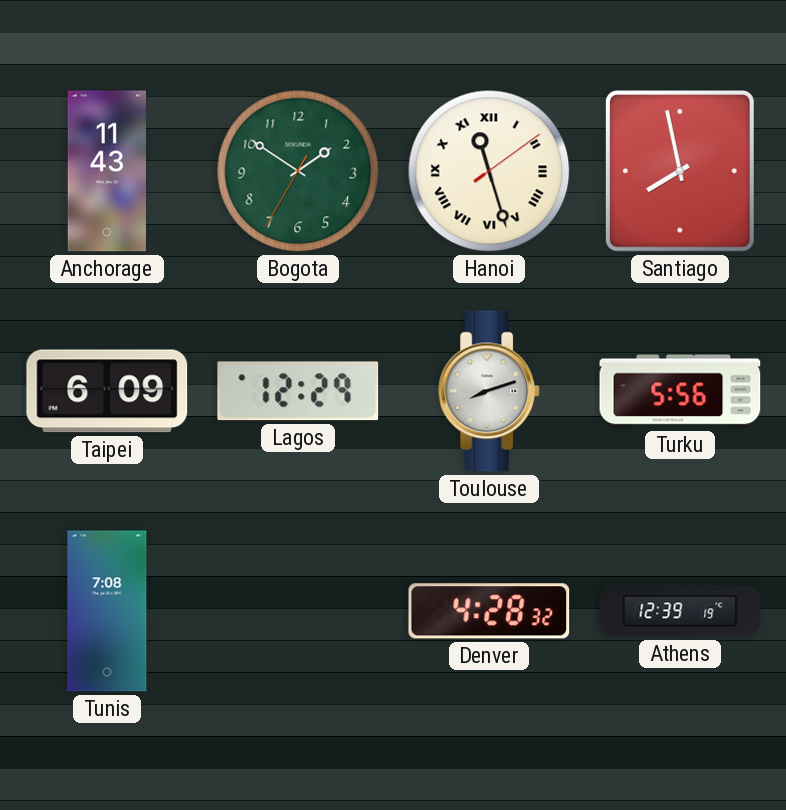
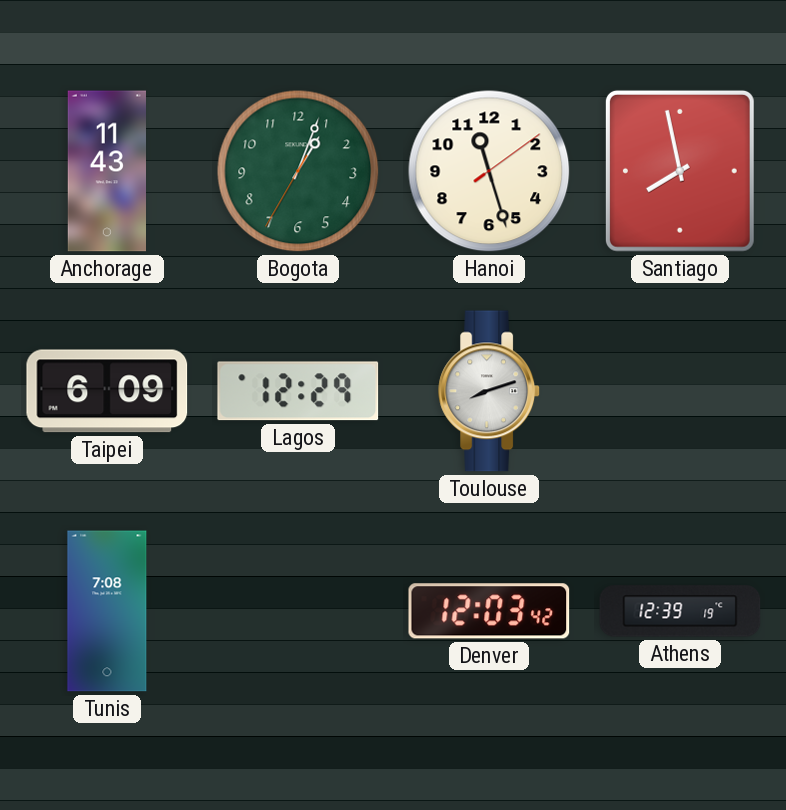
Bogota: 1:50 -> 1:03 (298, 171)
Hanoi numerals: Roman -> Arabic (489, 171)
Turku: 5:56 -> none (680, 391)
Denver: 4:28 -> 12:03 (489, 611)
